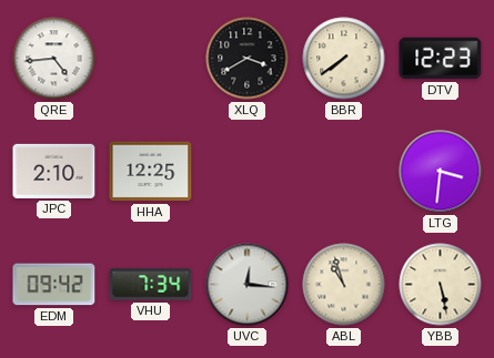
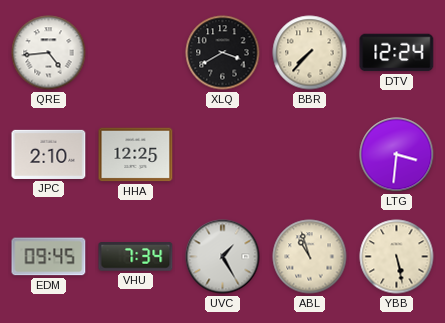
BBR: 7:39 -> 7:37 (310, 53)
DTV: 12:23 -> 12:24 (397, 53)
EDM: 09:42 -> 09:45 (49, 257)
UVC: 12:16 -> 1:25 (223, 257)
